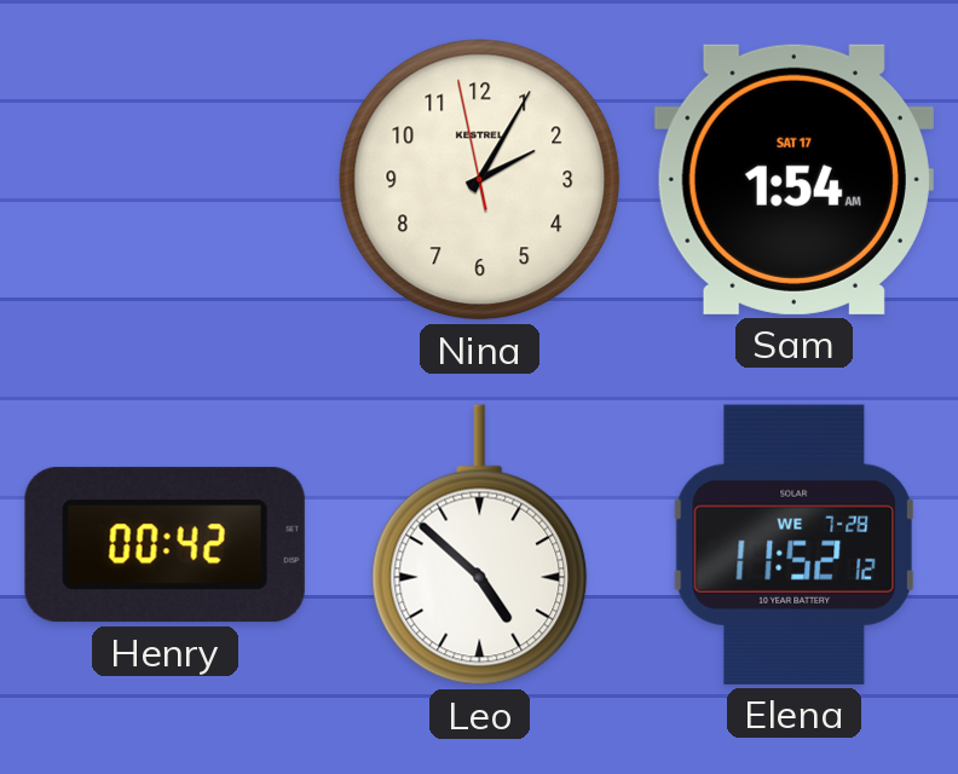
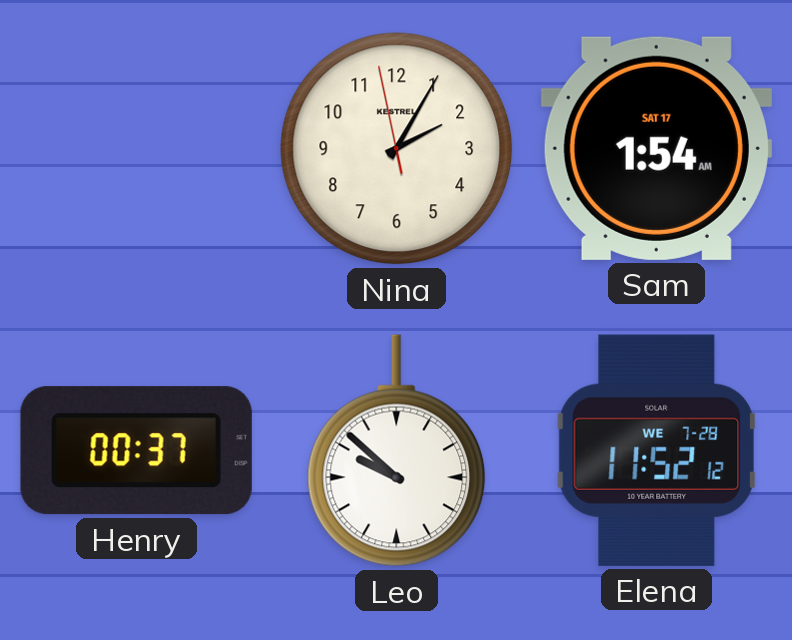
Henry: 00:42 -> 00:37 (136, 451)
Leo: 4:52 -> 9:52 (397, 451)
